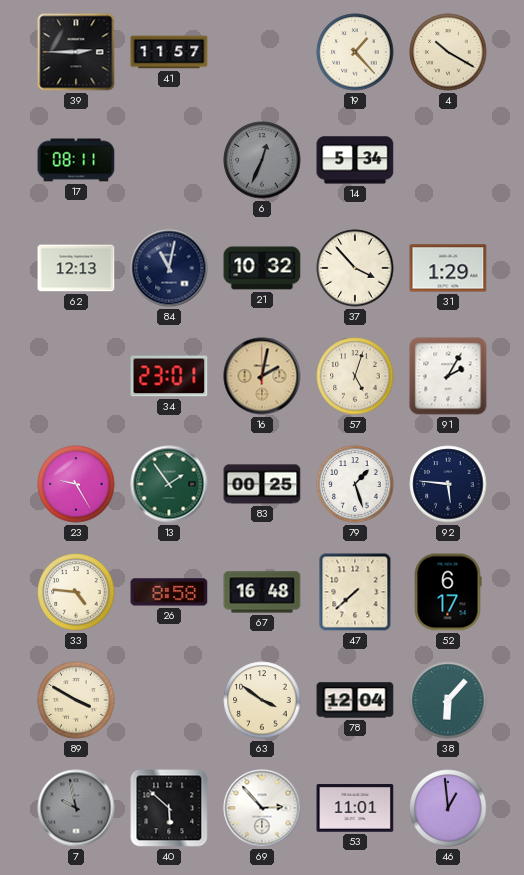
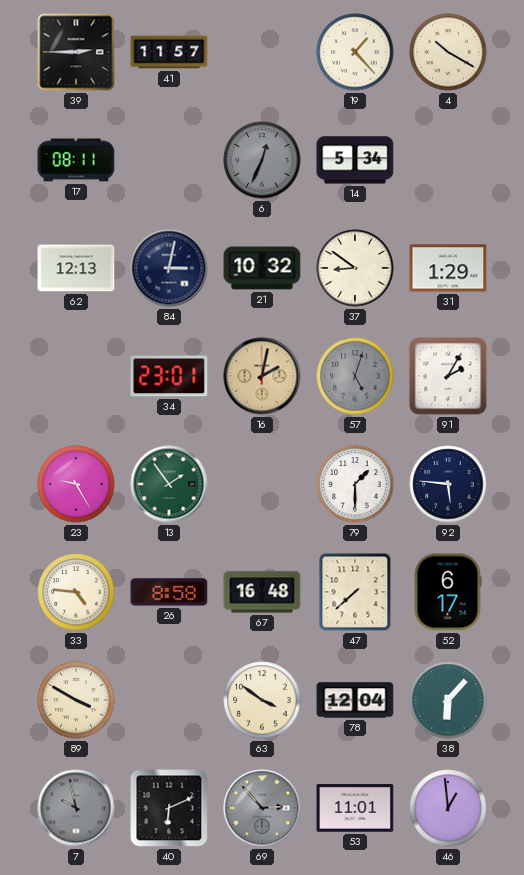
84: 11:02 -> 3:02 (169, 268)
37: 3:53 -> 8:51 (355, 268)
57 dial: cream -> grey (355, 376)
83: 00:25 -> none (262, 484)
79: 1:27 -> 1:30 (355, 484)
40: 5:52 -> 6:11 (169, 808)
69 dial: white -> grey (262, 808)
